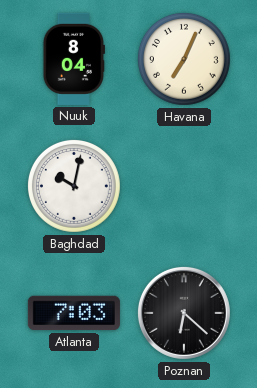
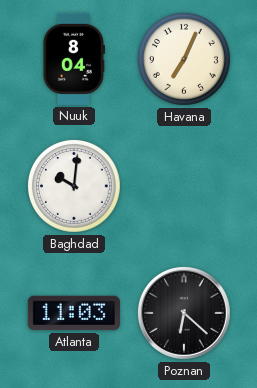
Baghdad: 10:02 -> 10:01 (74, 186)
Atlanta: 7:03 -> 11:03 (74, 313)
